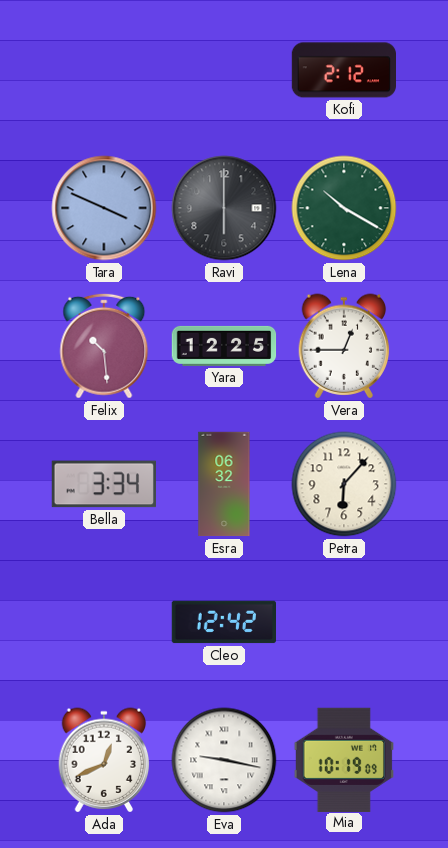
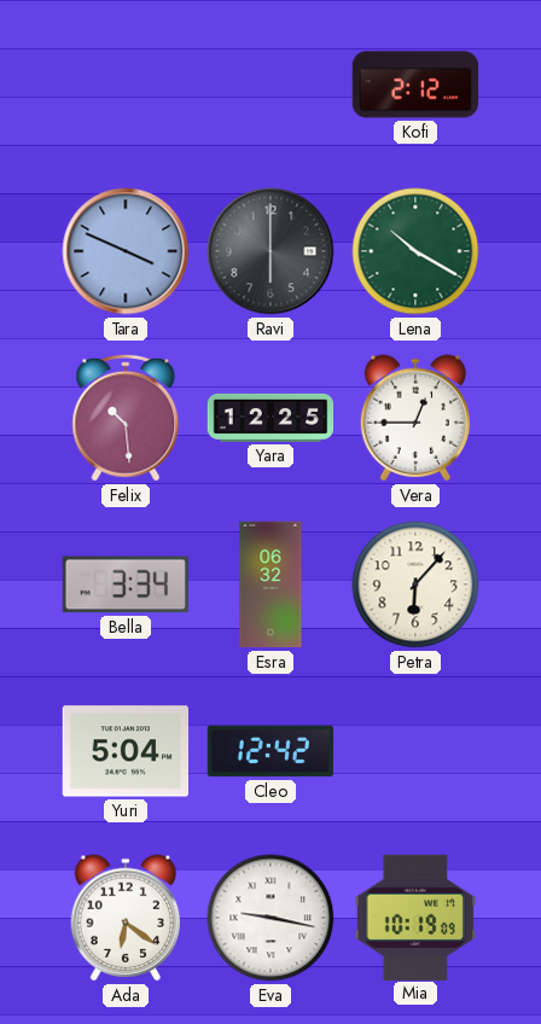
Yuri: none -> 5:04 (124, 751)
Ada: 12:41 -> 6:21 (126, 918)
